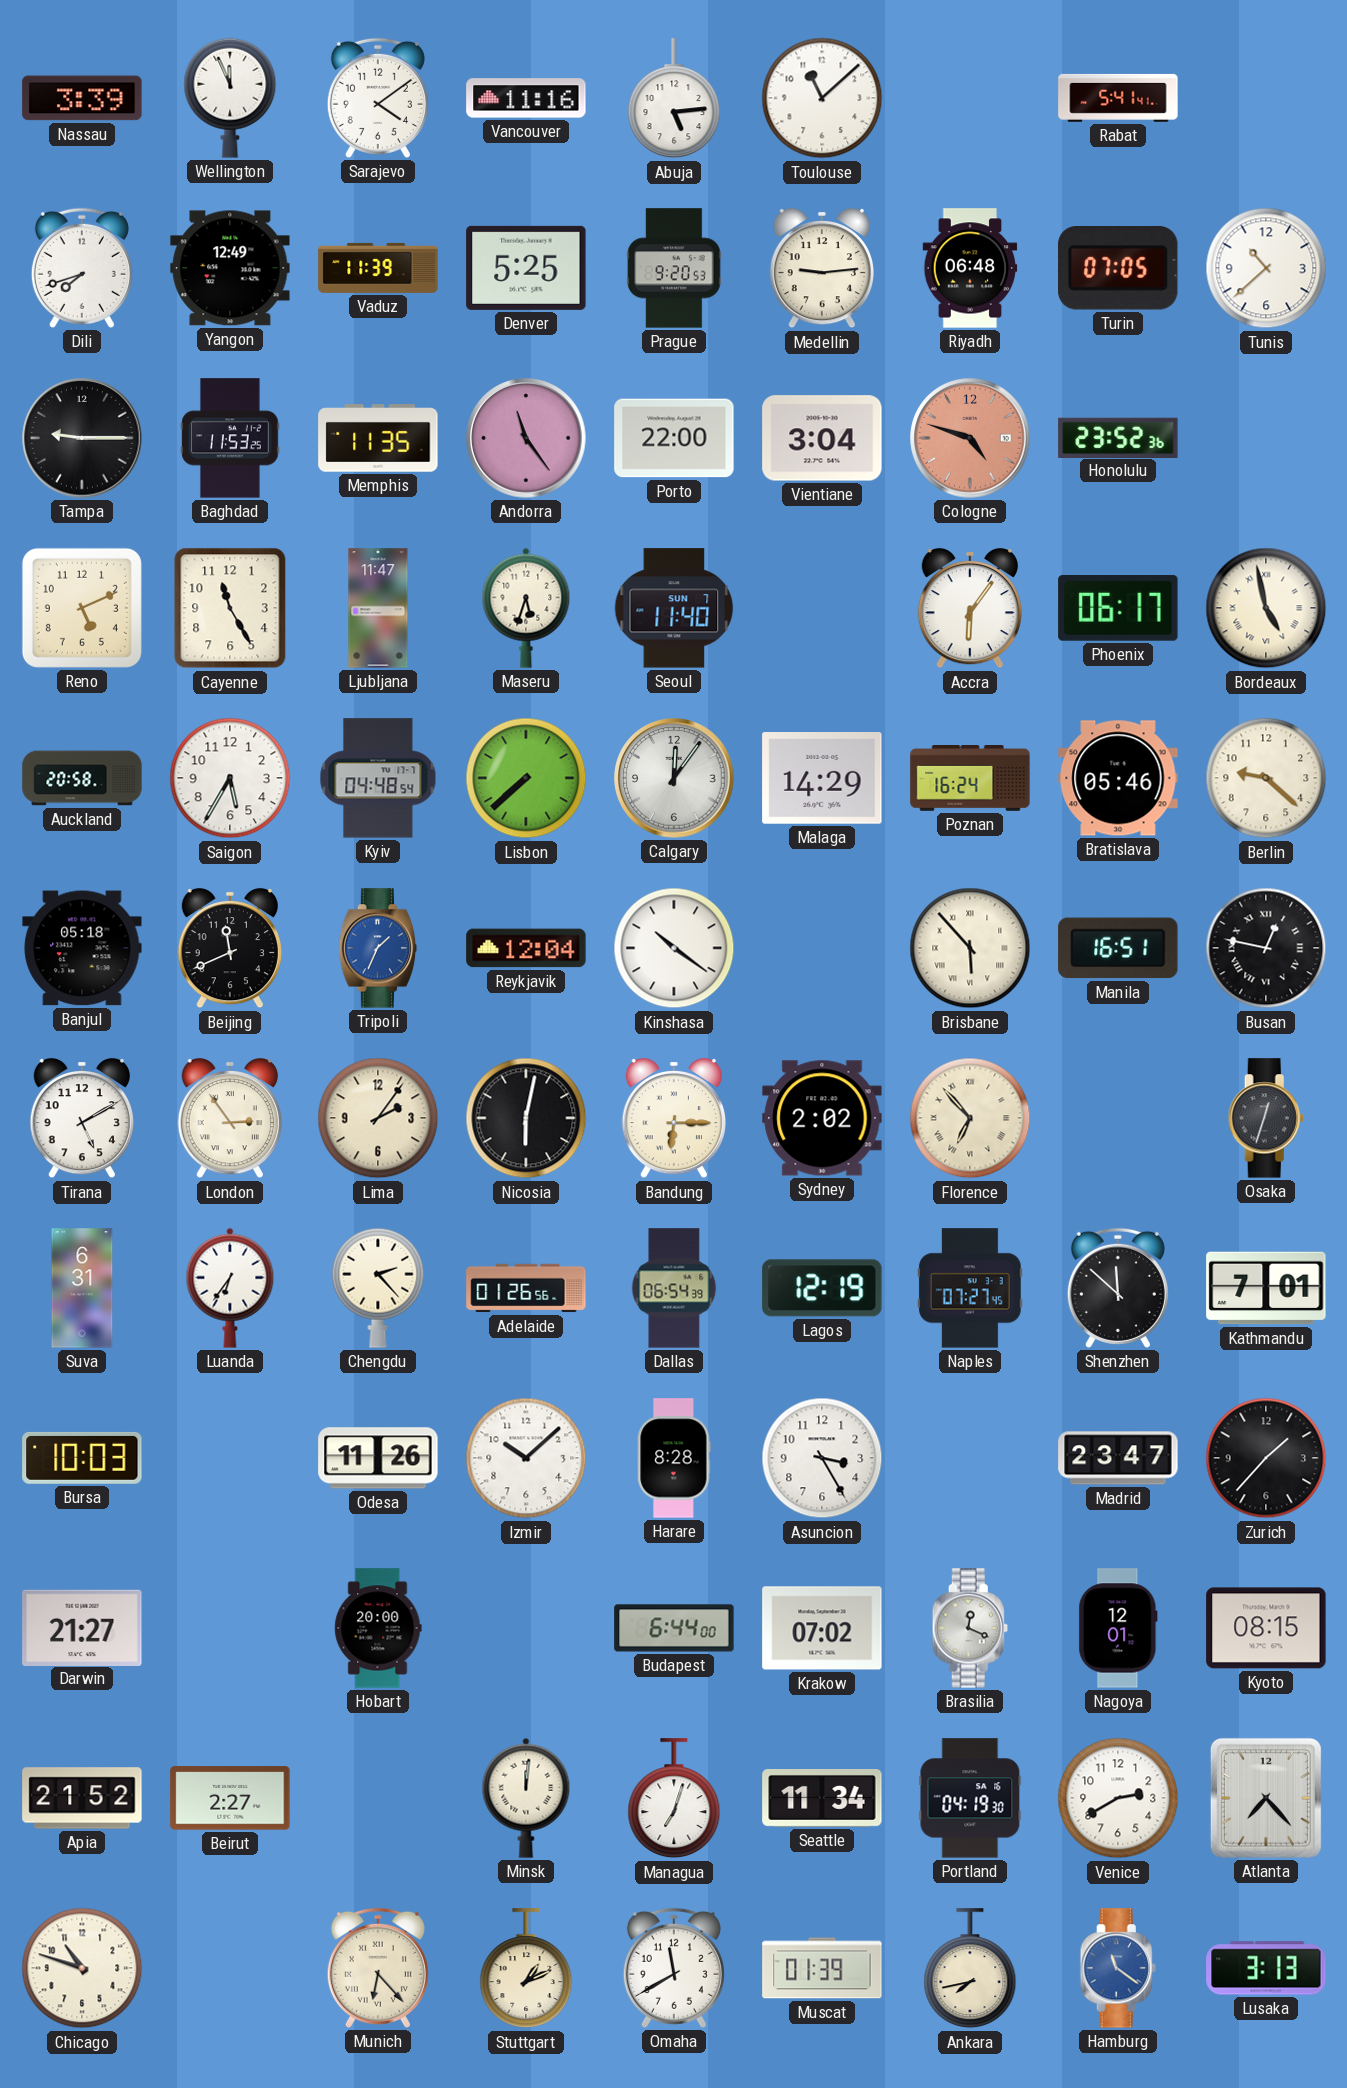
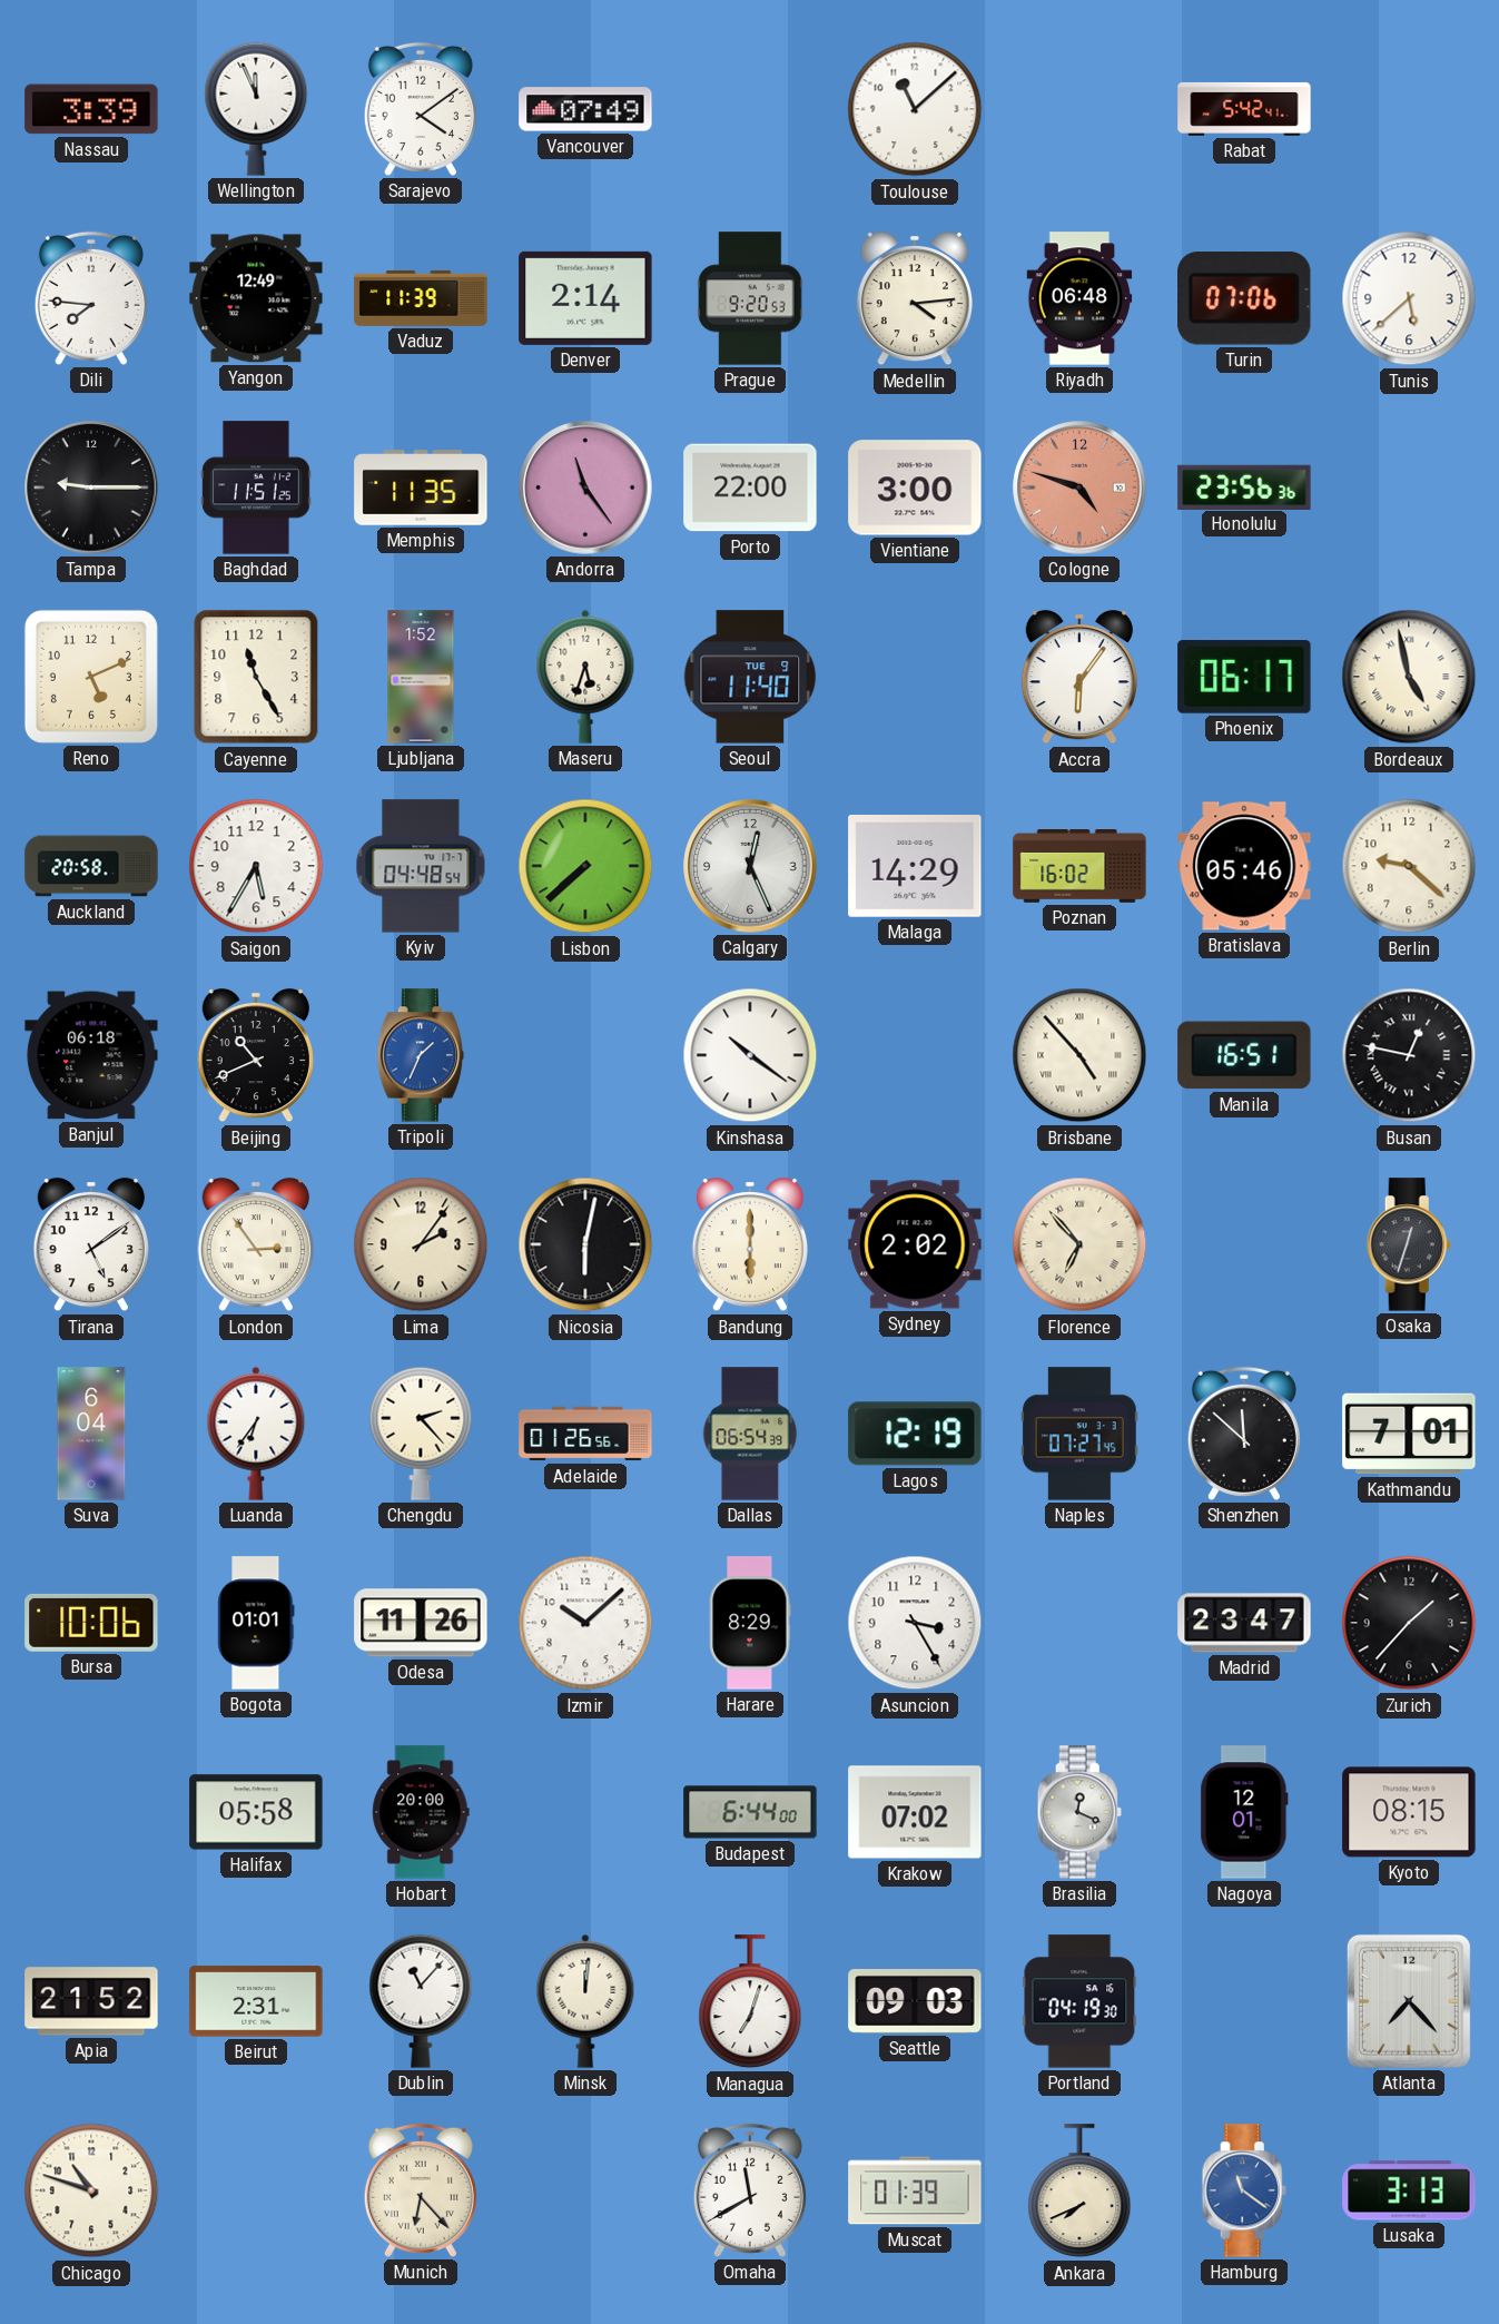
Vancouver: 11:16 -> 07:49 (585, 109)
Abuja: 5:14 -> none (674, 99)
Rabat: 5:41 -> 5:42 (1244, 109)
Dili: 7:42 -> 7:46 (91, 298)
Denver: 5:25 -> 2:14 (585, 298)
Medellin: 9:14 -> 4:14 (914, 298)
Turin: 07:05 -> 07:06 (1244, 299)
Tunis: 10:38 -> 5:38 (1409, 298)
Baghdad: 11:53 -> 11:51 (256, 488)
Vientiane: 3:04 -> 3:00 (915, 488)
Honolulu: 23:52 -> 23:56 (1244, 486)
Ljubljana: 11:47 -> 1:52 (421, 677)
Seoul date: SUN 7 -> TUE 9 (750, 677)
Calgary: 12:06 -> 12:26 (750, 866)
Poznan: 16:24 -> 16:02 (1079, 866)
Banjul: 05:18 -> 06:18 (91, 1055)
Beijing: 11:41 -> 10:41 (255, 1055)
Reykjavik: 12:04 -> none (526, 948)
Brisbane: 5:53 -> 4:53 (1079, 1055)
Tirana: 5:10 -> 5:09 (90, 1244)
Bandung: 6:15 -> 6:00 (749, 1244)
Suva: 6:31 -> 6:04 (91, 1434)
Bursa: 10:03 -> 10:06 (91, 1623)
Bogota: none -> 01:01 (256, 1623)
Harare: 8:28 -> 8:29 (750, 1623)
Darwin: 21:27 -> none (82, 1627)
Halifax: none -> 05:58 (256, 1812)
Beirut: 2:27 -> 2:31 (256, 2001)
Dublin: none -> 11:07 (421, 2001)
Seattle: 11:34 -> 09:03 (915, 2002)
Venice: 2:40 -> none (1118, 1798)
Stuttgart: 1:11 -> none (526, 1969)
Ankara: 7:43 -> 7:41 (1079, 2192)
